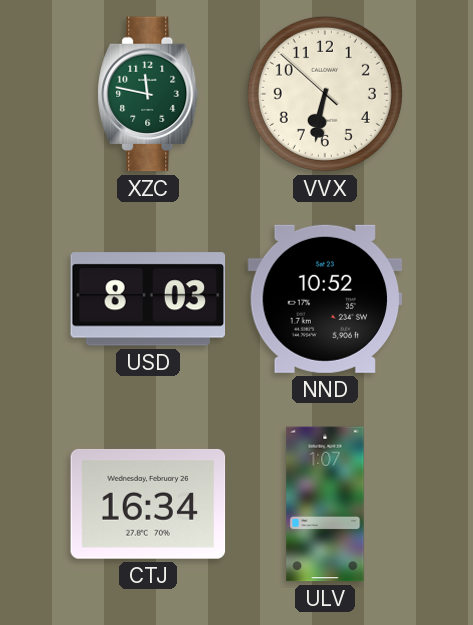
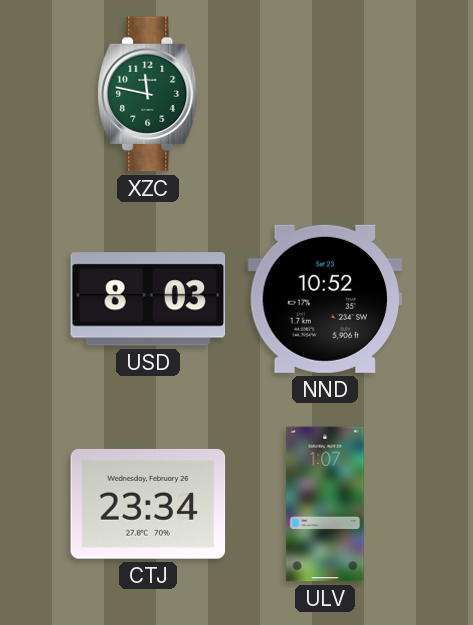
VVX: 6:31 -> none (325, 94)
CTJ: 16:34 -> 23:34 (148, 504)
